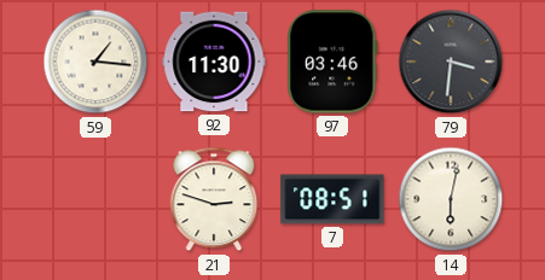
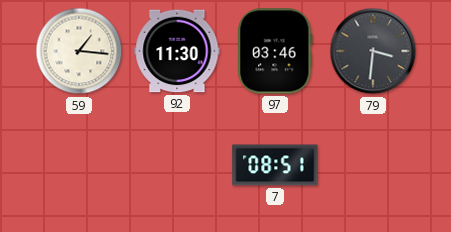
21: 2:48 -> none (214, 199)
14: 6:02 -> none (451, 199)
